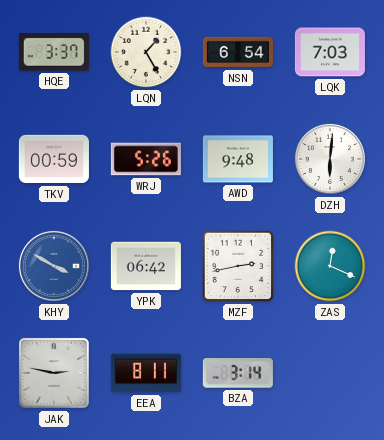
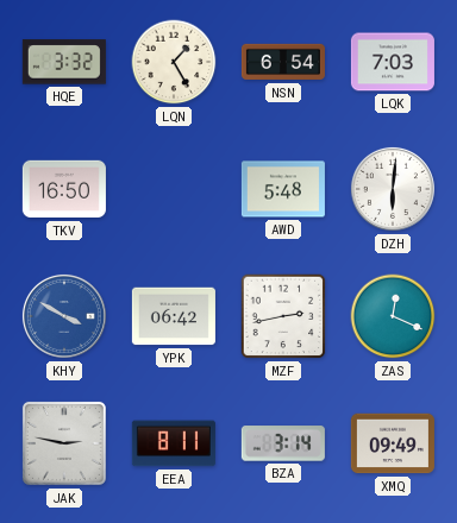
HQE: 3:37 -> 3:32 (64, 62)
TKV: 00:59 -> 16:50 (64, 189)
WRJ: 5:26 -> none (146, 159)
AWD: 9:48 -> 5:48 (283, 189)
XMQ: none -> 09:49 (393, 443)
